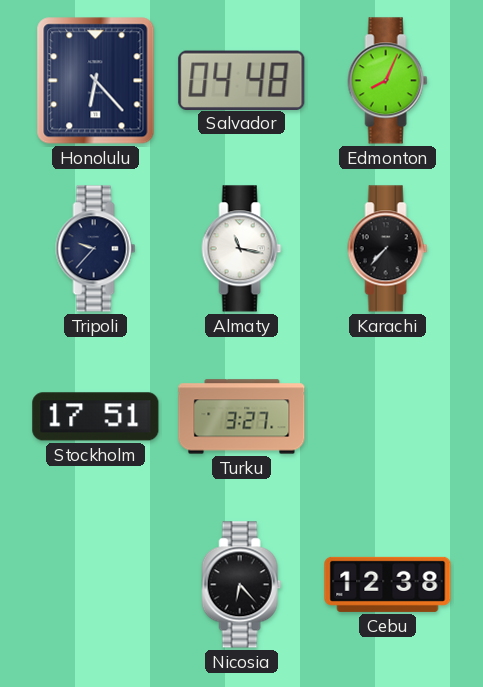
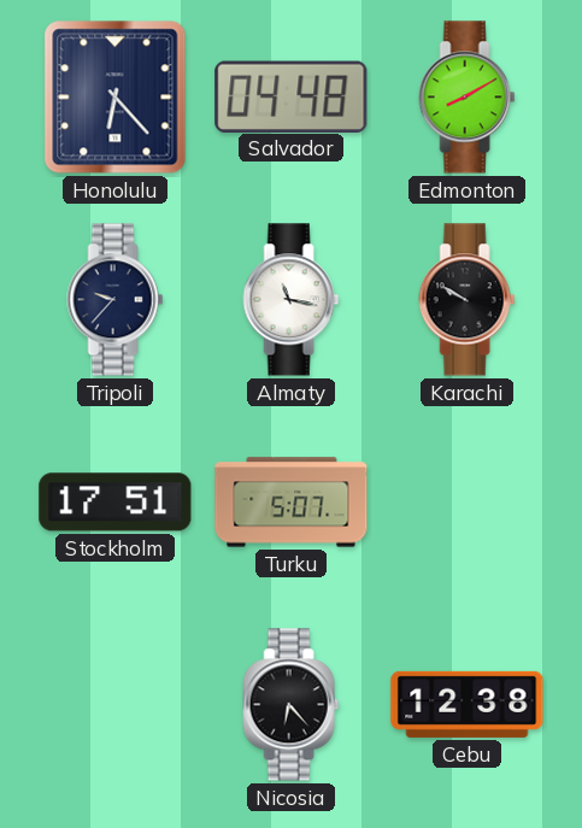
Edmonton: 8:04 -> 8:10 (468, 98)
Karachi: 7:37 -> 9:50 (468, 300)
Turku: 3:27 -> 5:07 (292, 503)
